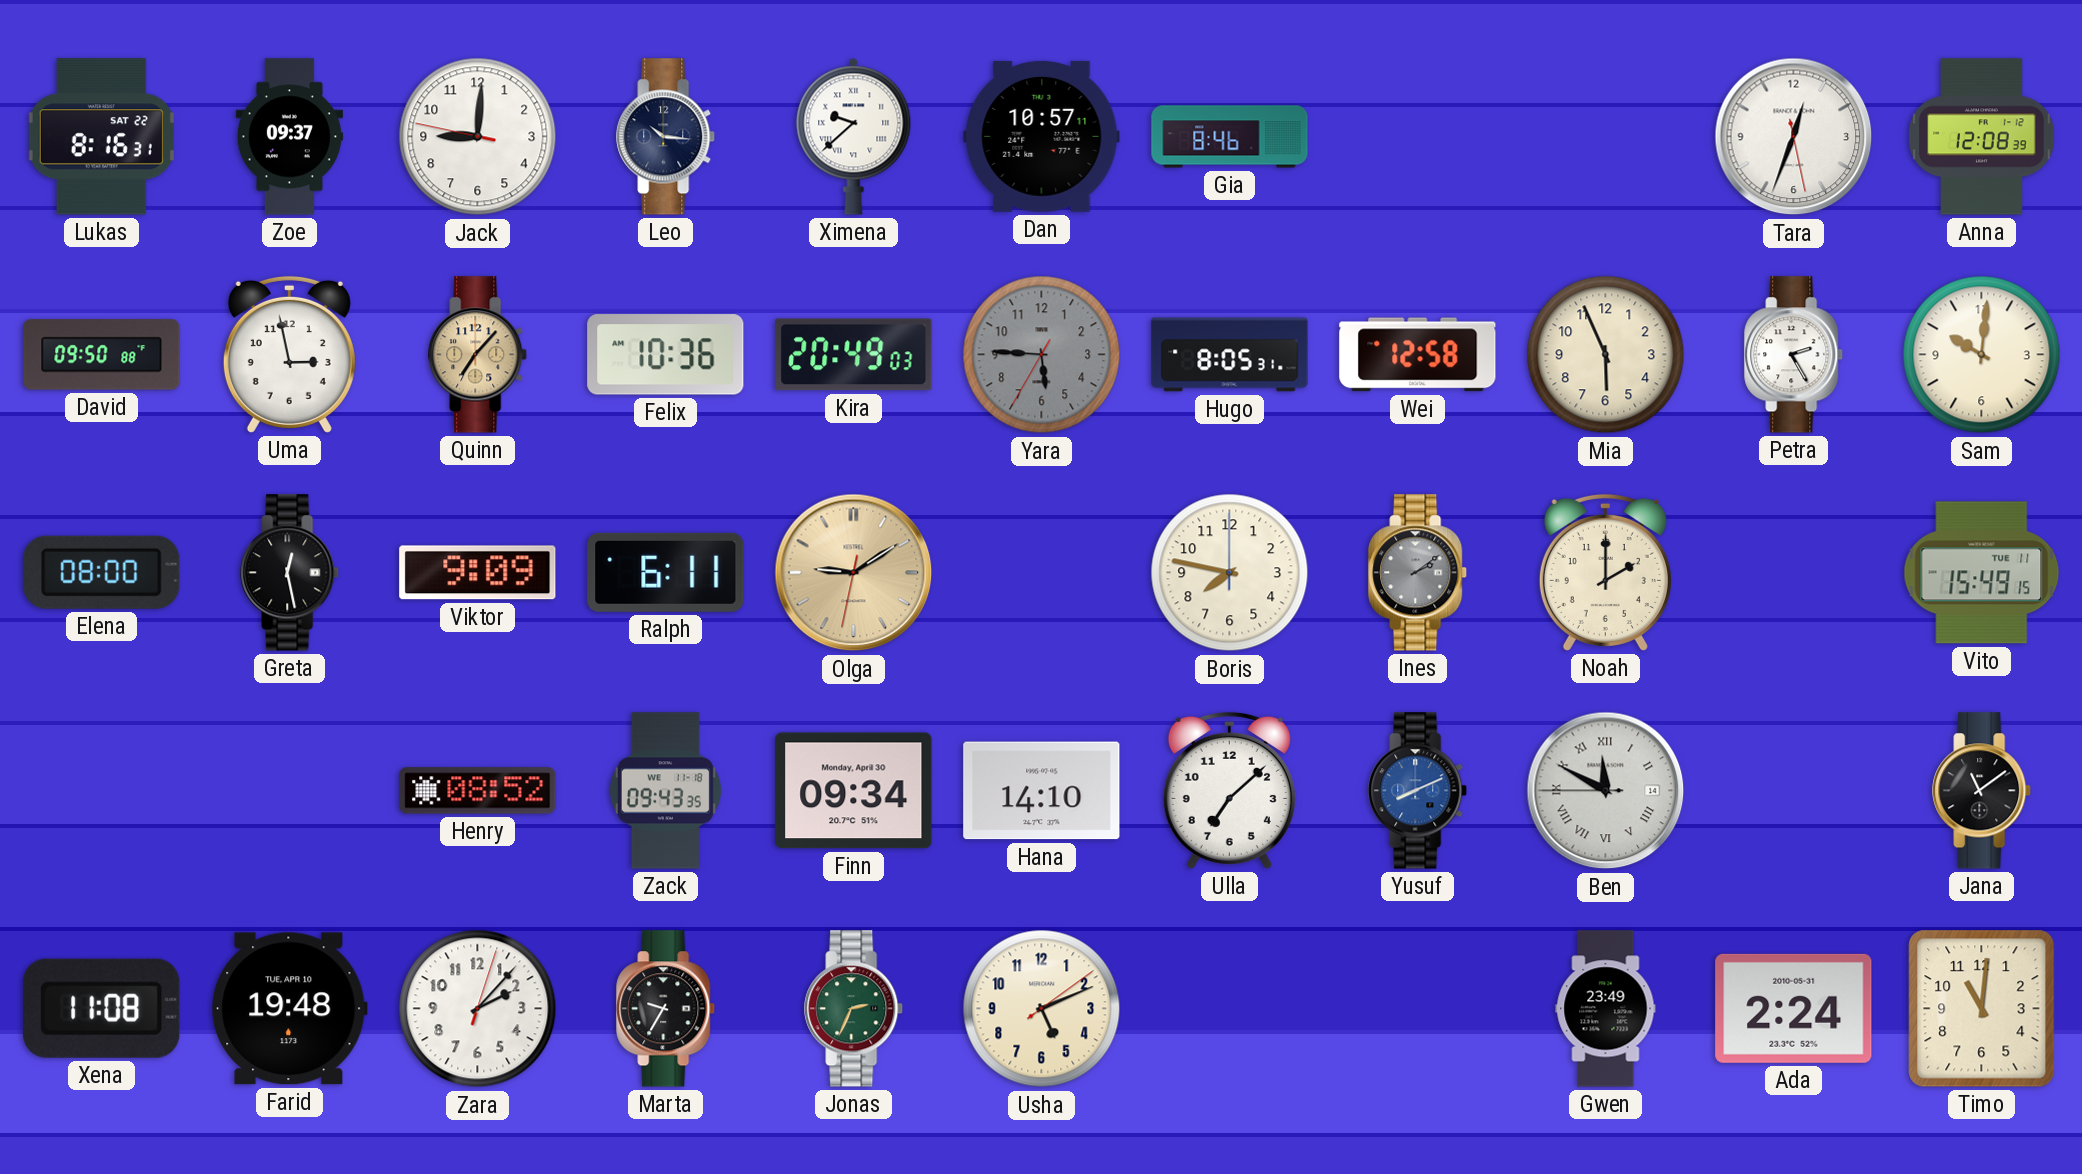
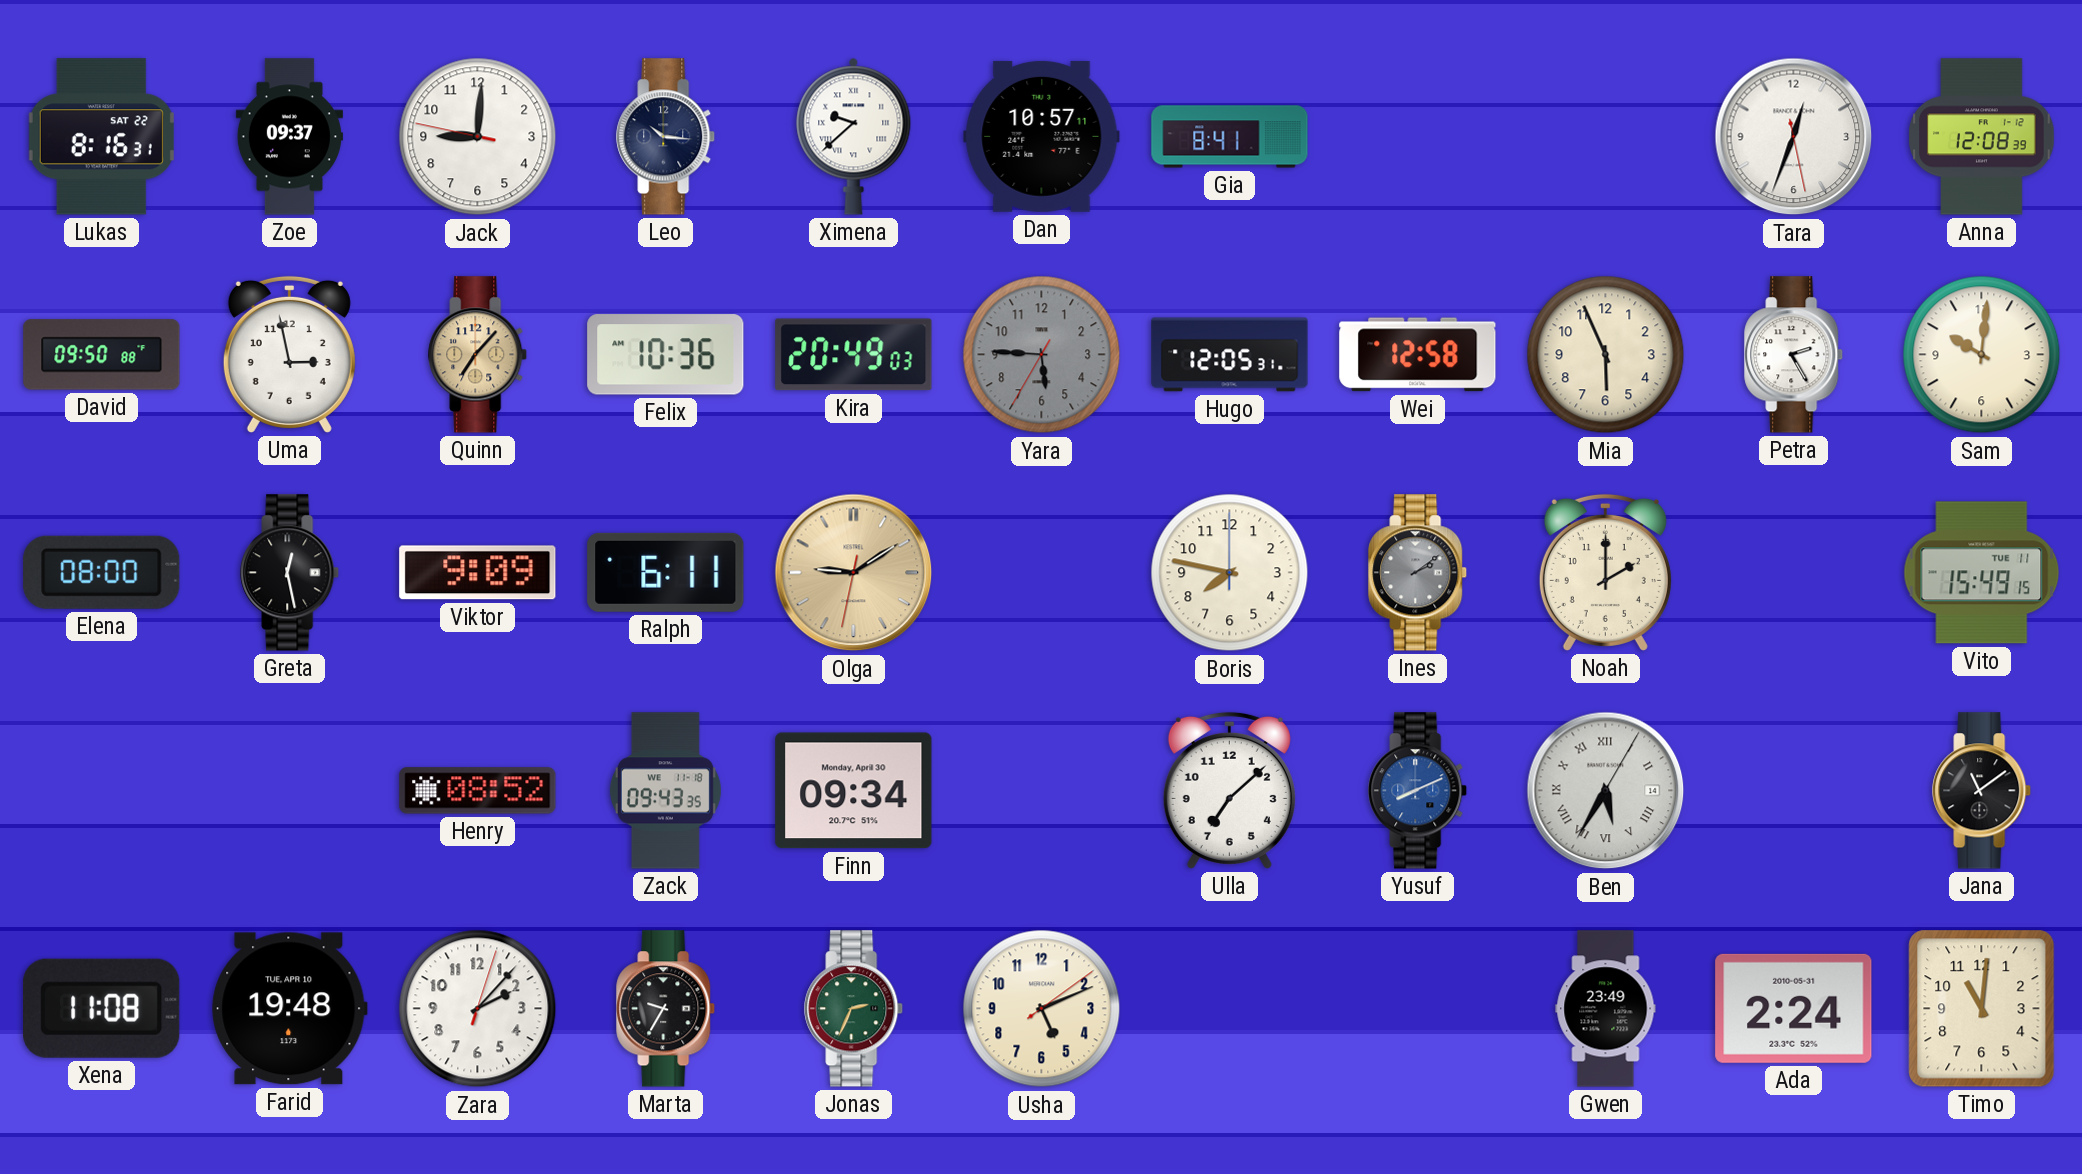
Gia: 8:46 -> 8:41 (1230, 137)
Hugo: 8:05 -> 12:05 (1230, 355)
Hana: 14:10 -> none (1042, 791)
Ben: 11:49 -> 5:35 (1606, 791)
